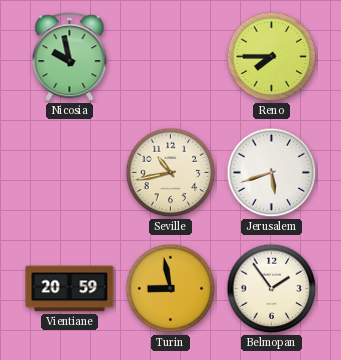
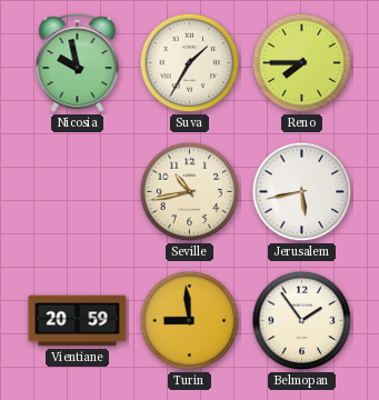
Suva: none -> 1:35 (190, 63)
Jerusalem: 5:42 -> 5:43 (302, 192)
Turin: 8:58 -> 8:59 (190, 321)
